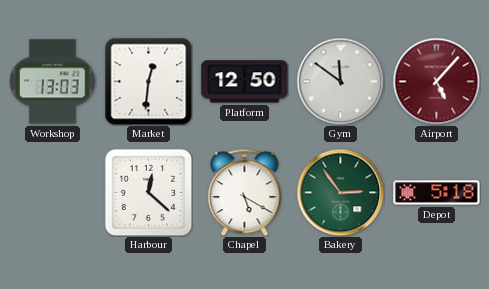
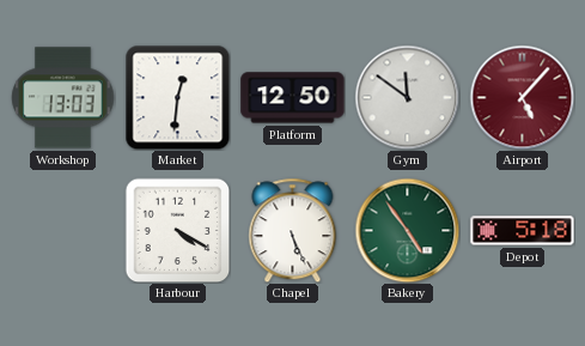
Harbour: 12:22 -> 4:20 (177, 230)
Chapel: 5:20 -> 5:26 (293, 230)
Bakery: 2:54 -> 4:54 (407, 230)
